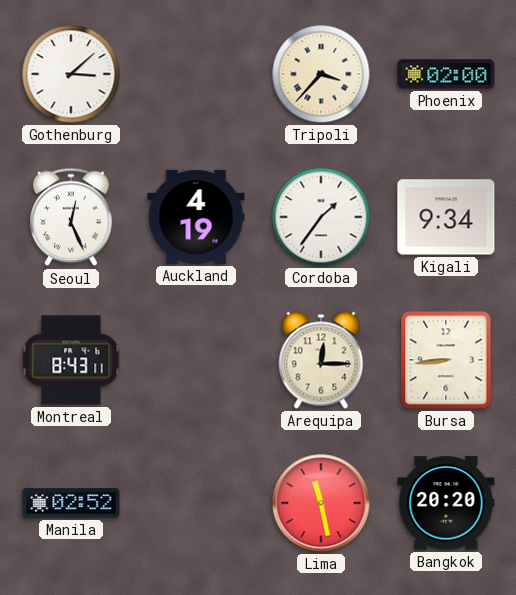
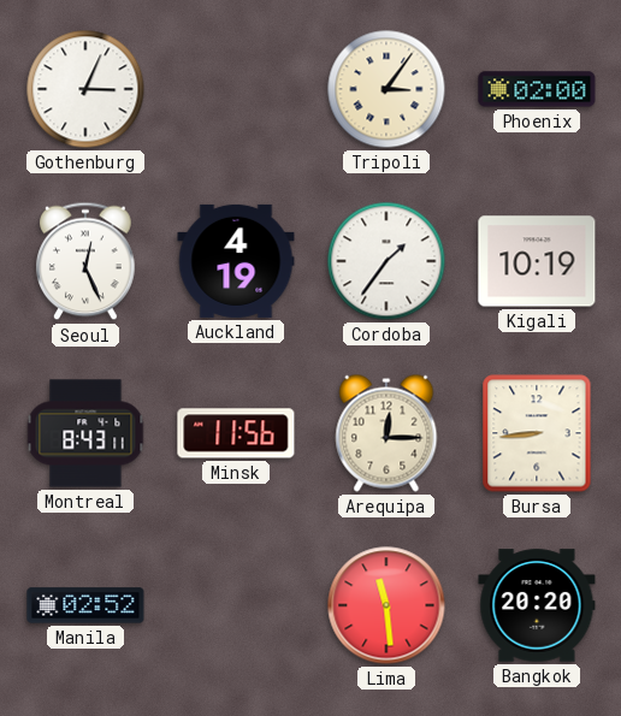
Gothenburg: 3:08 -> 3:04 (85, 89)
Tripoli: 3:37 -> 3:06 (386, 89)
Kigali: 9:34 -> 10:19 (537, 261)
Minsk: none -> 11:56 (236, 433)
Lima: 11:28 -> 11:29 (386, 605)
